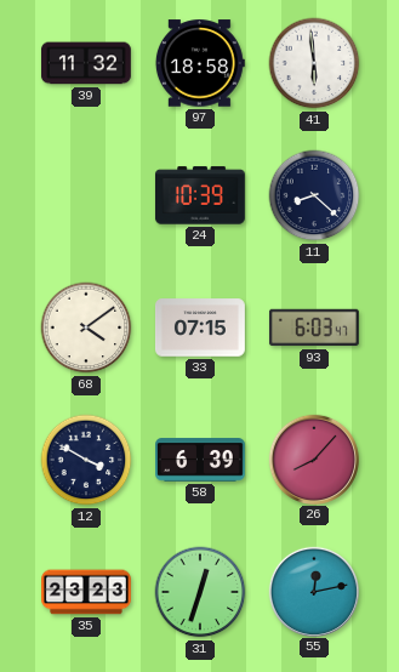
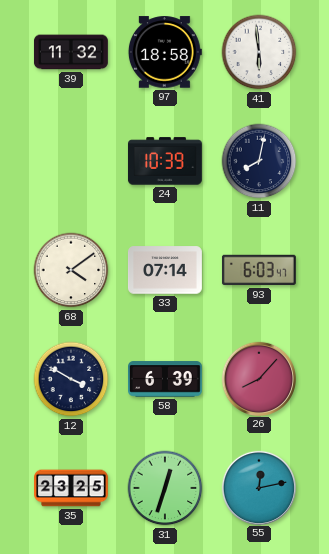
11: 8:22 -> 8:02 (259, 161)
33: 07:15 -> 07:14 (165, 270)
35: 23:23 -> 23:25 (72, 488)
